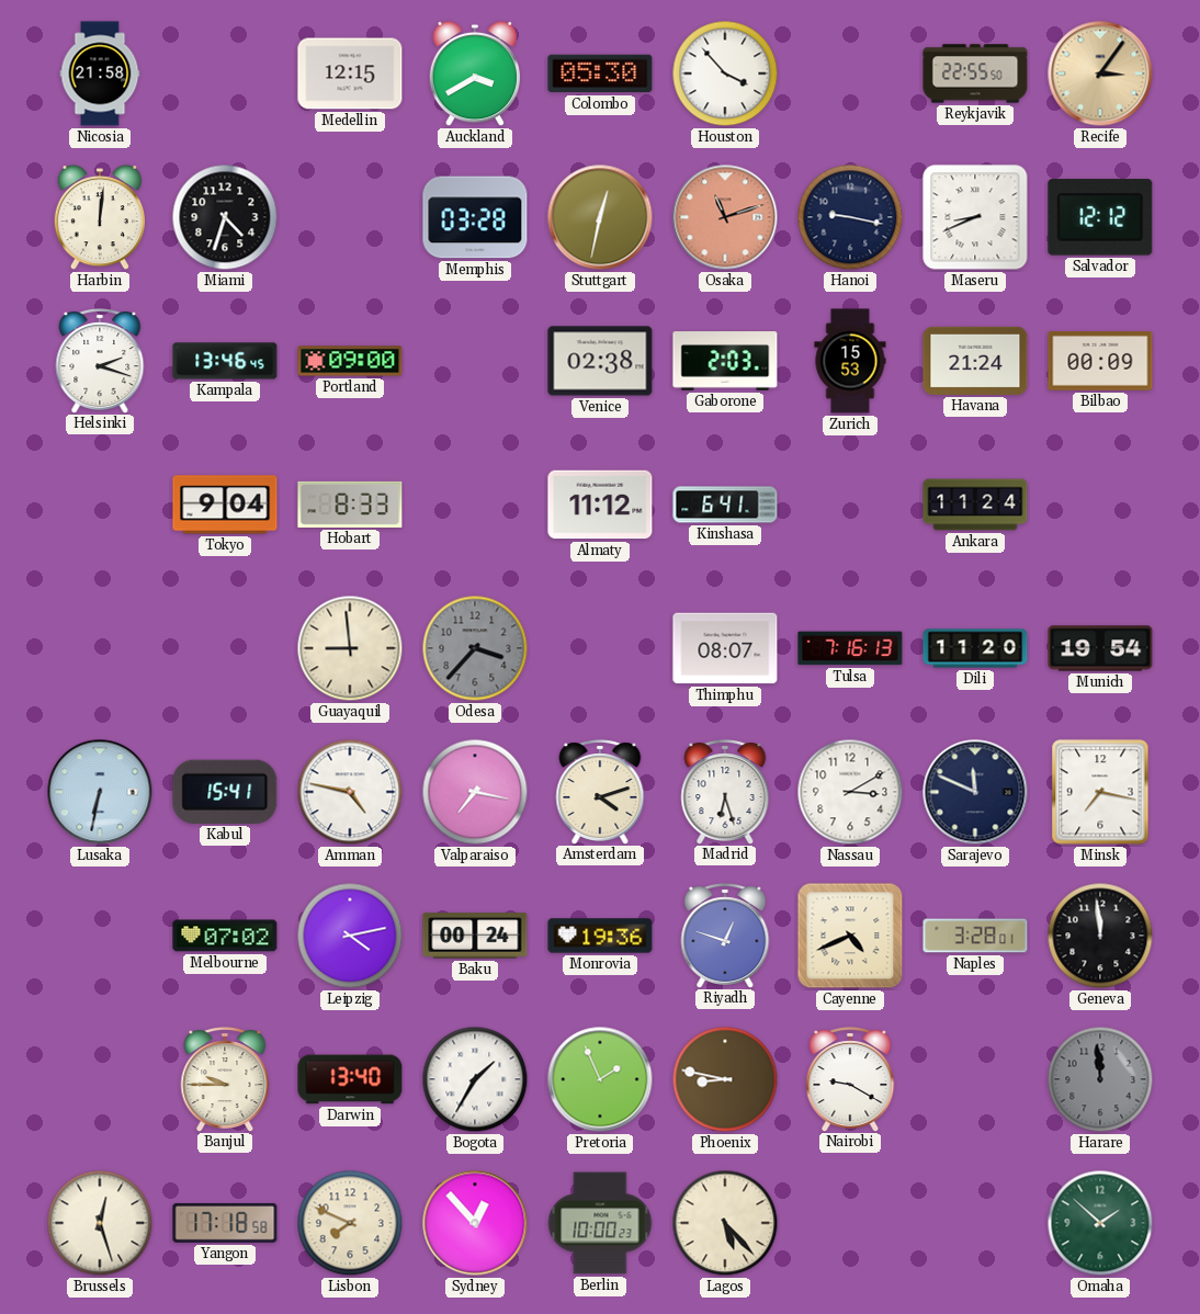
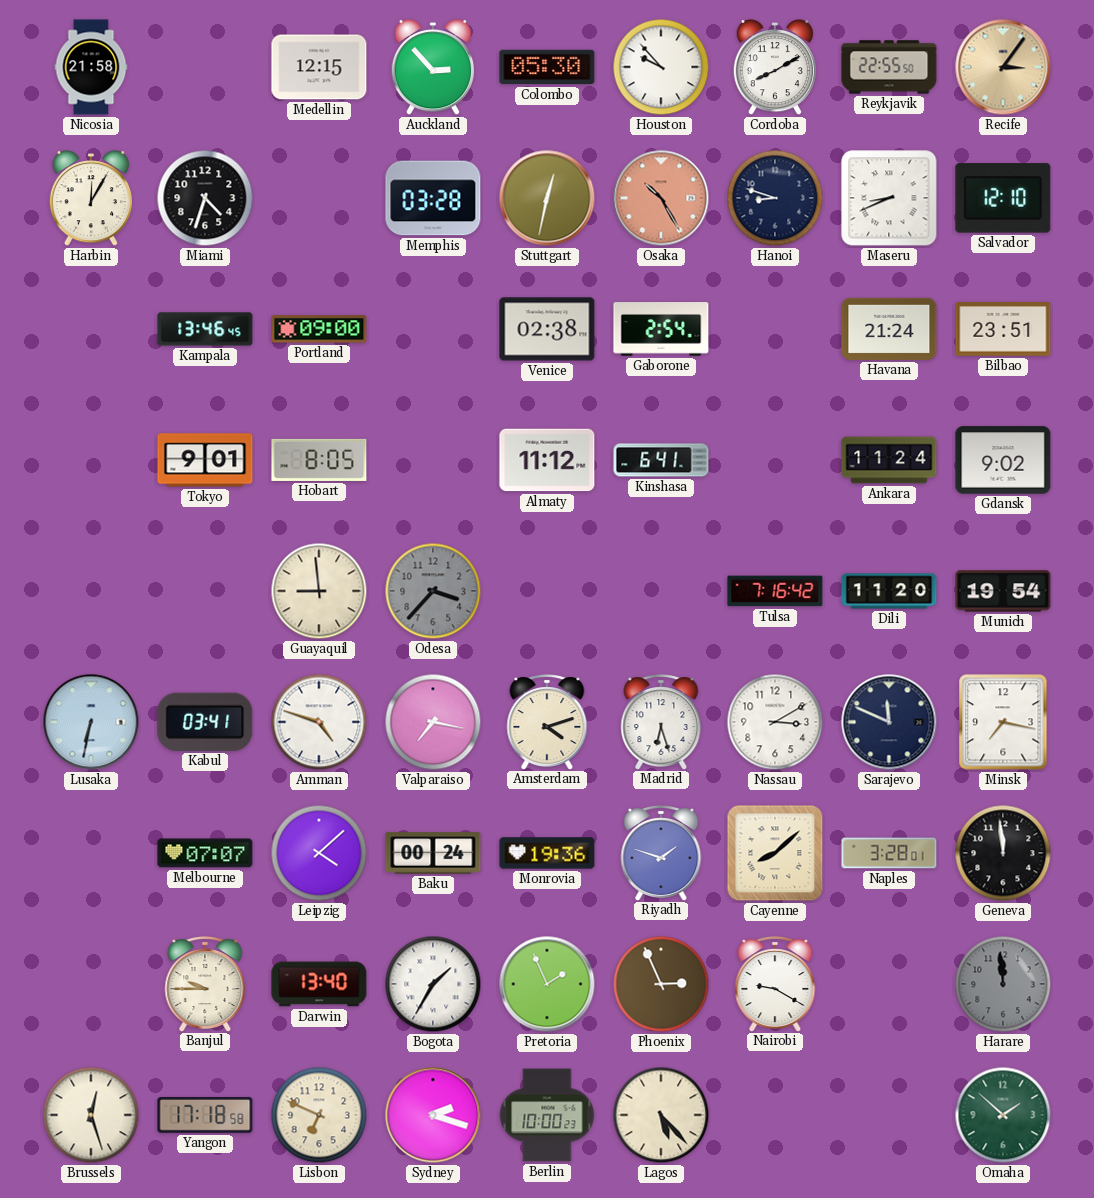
Auckland: 3:40 -> 2:53 (432, 67)
Houston: 3:53 -> 9:53 (661, 67)
Cordoba: none -> 8:10 (774, 67)
Harbin: 12:01 -> 12:05 (90, 198)
Osaka: 11:12 -> 10:25 (661, 198)
Hanoi: 9:17 -> 8:48 (775, 198)
Salvador: 12:12 -> 12:10 (1003, 198)
Helsinki: 2:18 -> none (100, 361)
Gaborone: 2:03 -> 2:54 (661, 329)
Zurich: 15:53 -> none (850, 361)
Bilbao: 00:09 -> 23:51 (1003, 330)
Tokyo: 9:04 -> 9:01 (205, 460)
Hobart: 8:33 -> 8:05 (319, 460)
Gdansk: none -> 9:02 (1003, 460)
Thimphu: 08:07 -> none (725, 648)
Tulsa: 7:16:13 -> 7:16:42 (775, 591)
Kabul: 15:41 -> 03:41 (205, 722)
Amman: 4:47 -> 4:48 (319, 722)
Melbourne: 07:02 -> 07:07 (205, 853)
Leipzig: 4:13 -> 4:08 (319, 853)
Riyadh: 12:48 -> 1:48 (661, 853)
Cayenne: 4:41 -> 8:08 (775, 853)
Phoenix: 8:47 -> 2:56 (661, 984)
Lisbon: 7:49 -> 6:49 (319, 1115)
Sydney: 12:53 -> 2:18 (433, 1115)
